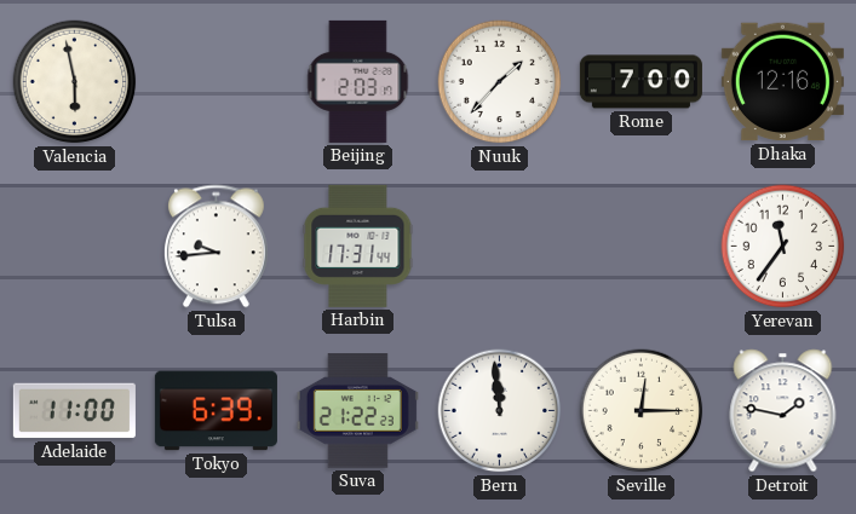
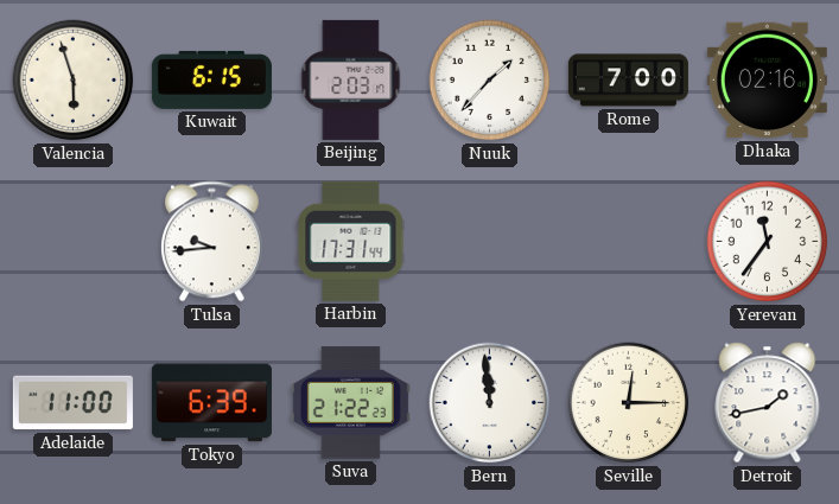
Valencia: 5:58 -> 5:57 (74, 81)
Kuwait: none -> 6:15 (211, 79)
Dhaka: 12:16 -> 02:16 (767, 81)
Detroit: 1:47 -> 1:43 (768, 403)
